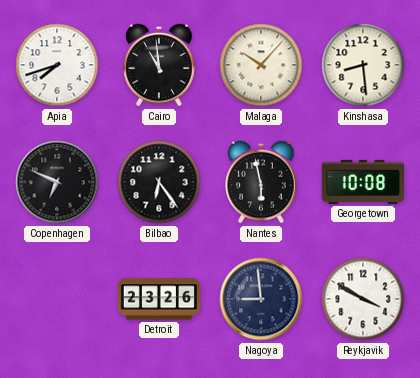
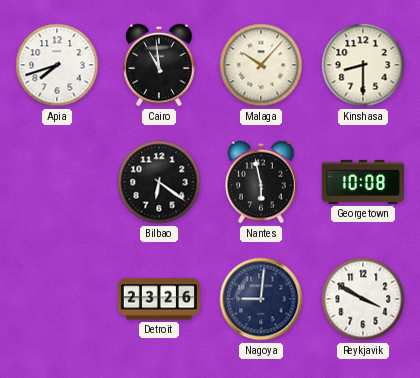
Kinshasa: 8:29 -> 8:30 (363, 65)
Copenhagen: 6:49 -> none (57, 182)
Bilbao: 6:24 -> 6:21 (159, 182)
Nagoya: 8:59 -> 9:01 (261, 299)
